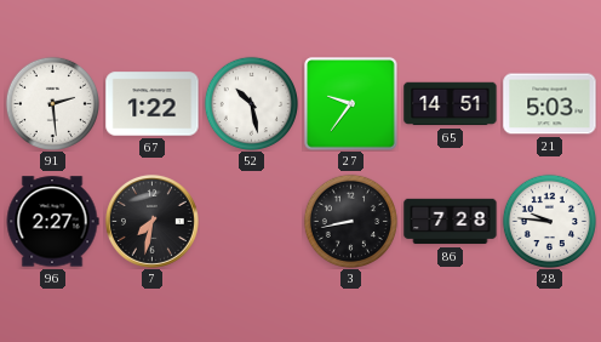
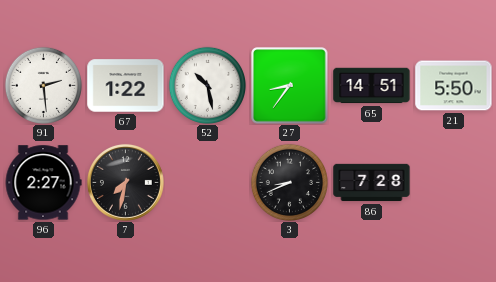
27: 9:36 -> 8:36 (290, 86)
21: 5:03 -> 5:50 (454, 86)
3: 8:43 -> 8:41 (289, 182)
28: 9:46 -> none (549, 221)
